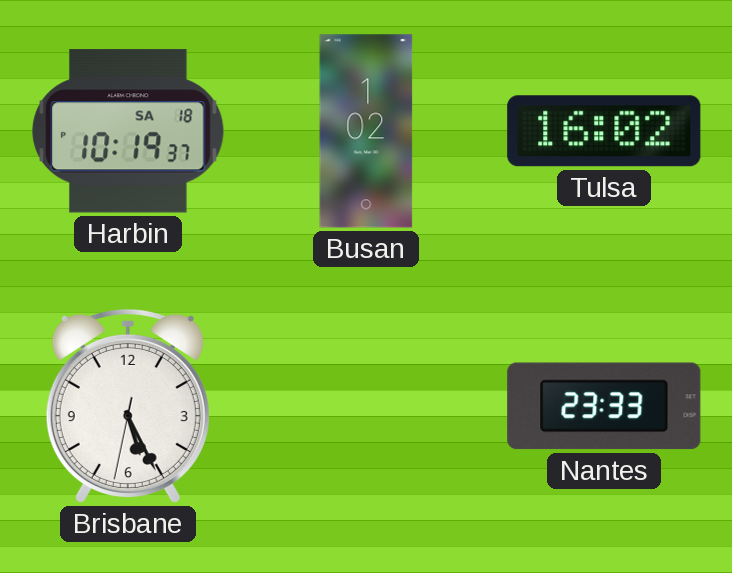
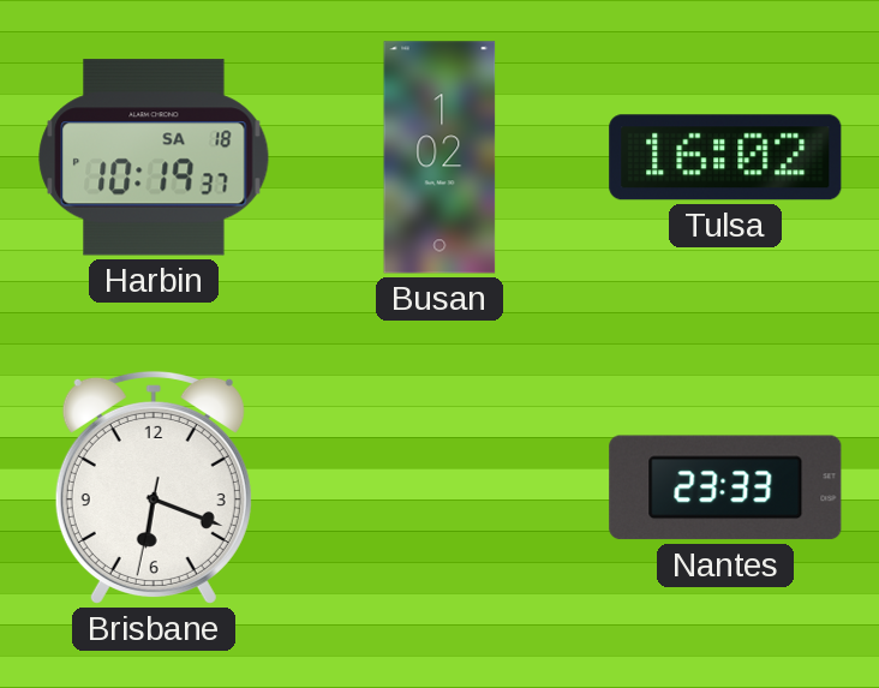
Brisbane: 5:25 -> 6:18 (154, 487)
